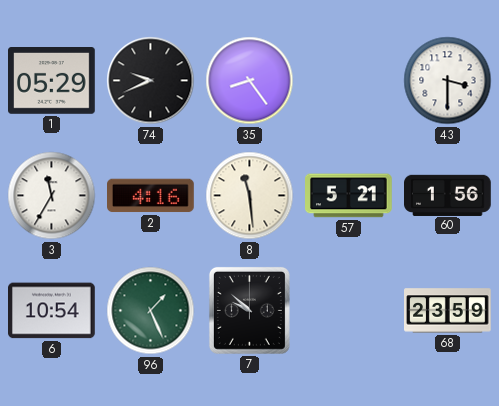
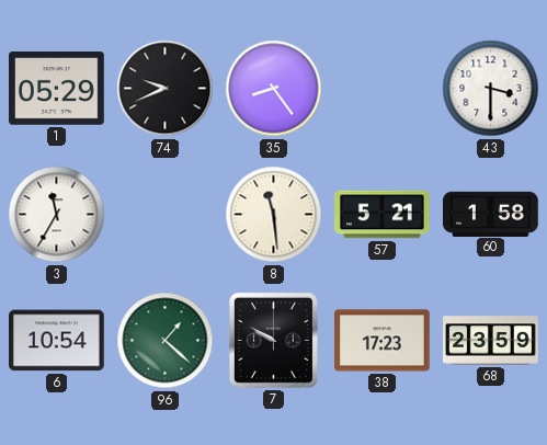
2: 4:16 -> none (151, 196)
60: 1:56 -> 1:58 (491, 214)
96: 1:26 -> 1:22 (166, 341)
7: 9:52 -> 9:50 (273, 340)
38: none -> 17:23 (383, 341)
